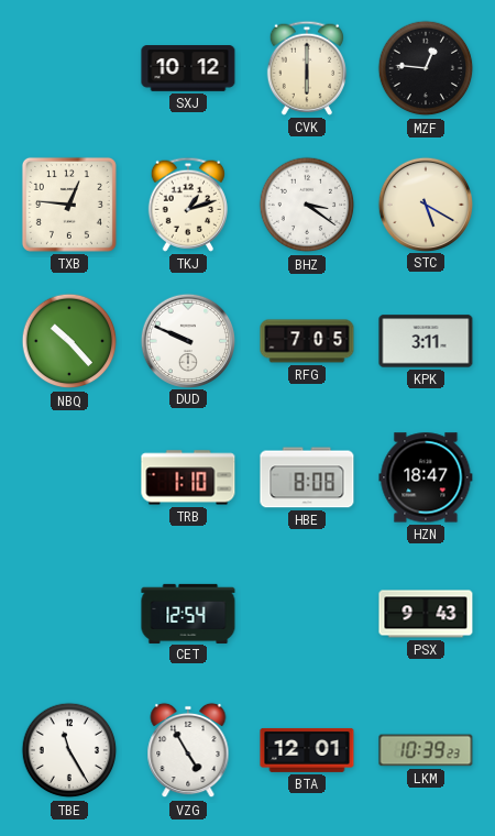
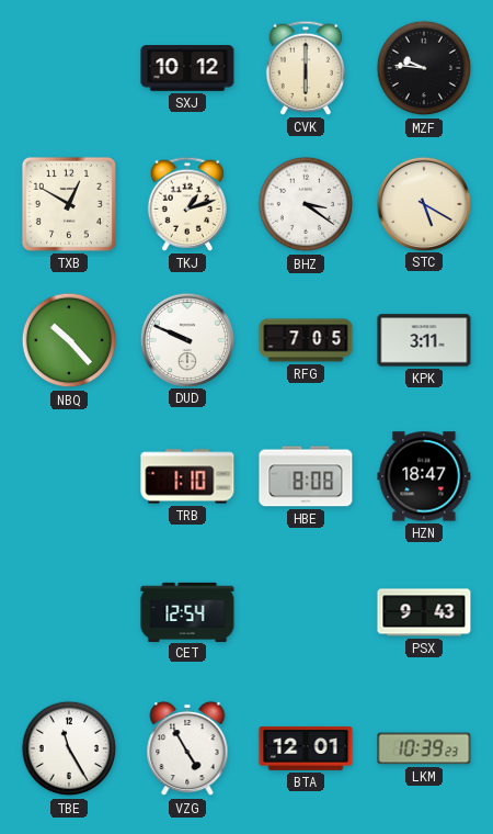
MZF: 12:46 -> 9:46 (424, 68)
TXB: 12:46 -> 12:50 (69, 204)
